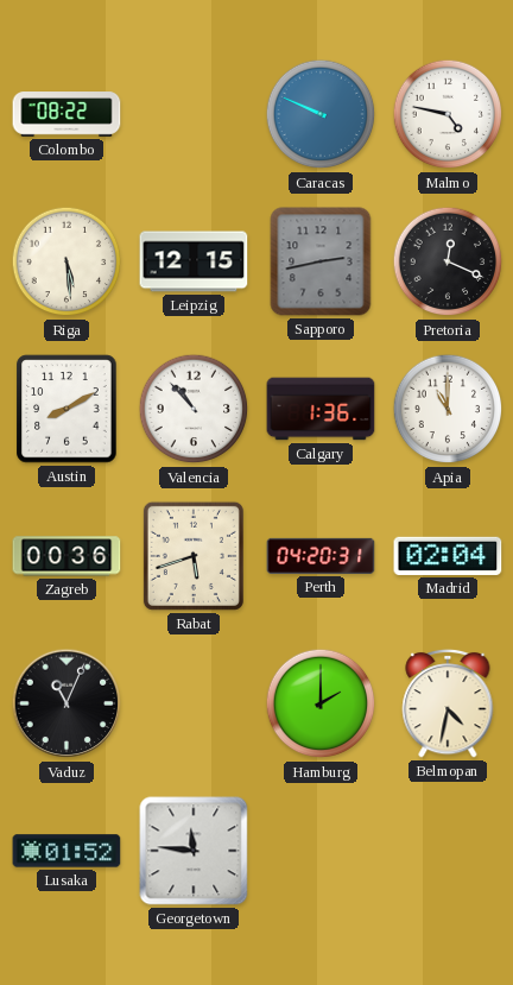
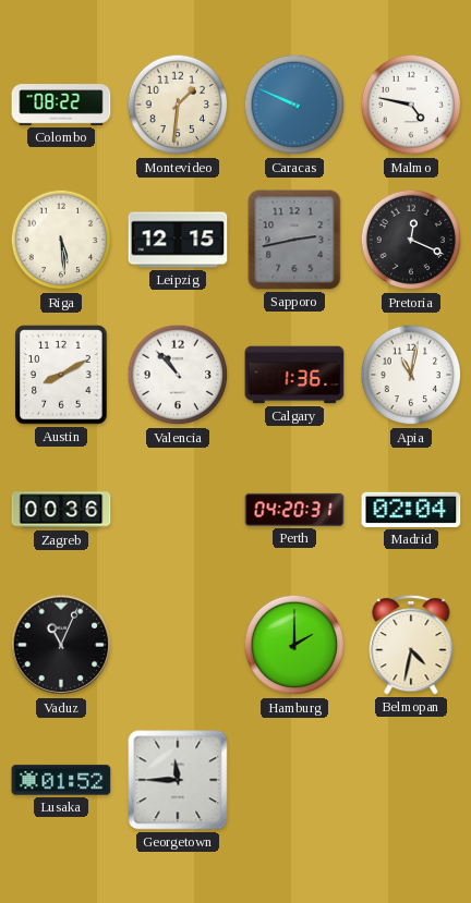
Montevideo: none -> 1:31 (178, 105)
Apia: 11:00 -> 11:02 (411, 375)
Rabat: 5:42 -> none (194, 556)
Georgetown: 11:46 -> 11:45 (178, 780)
